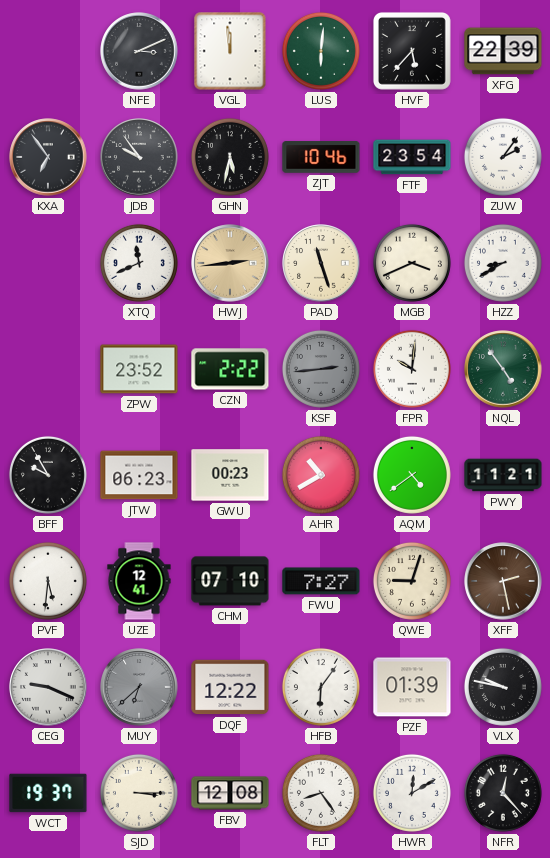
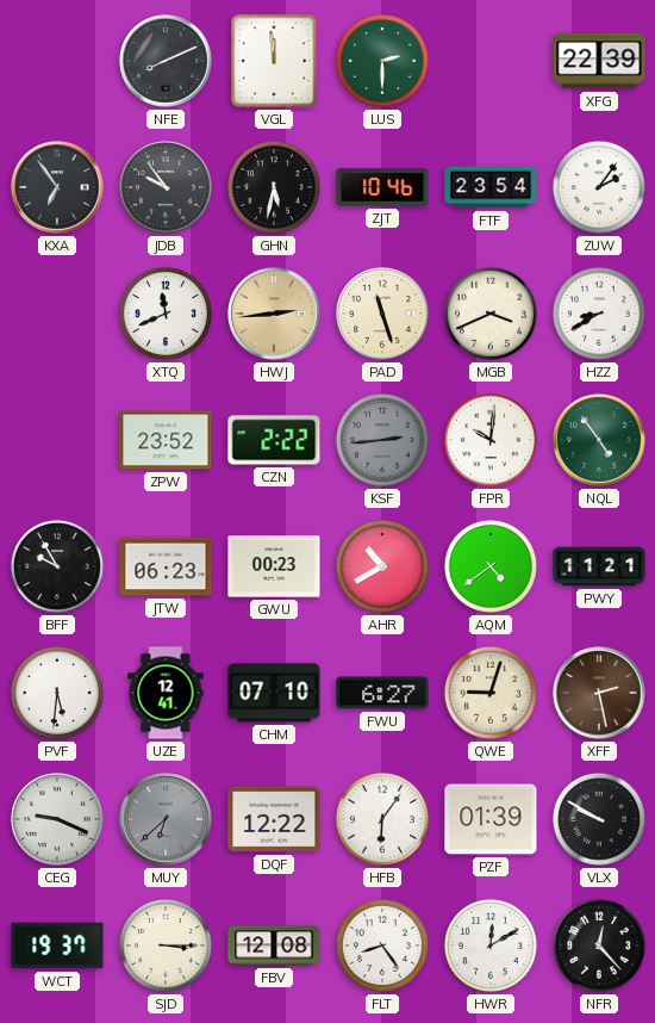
NFE: 3:11 -> 8:11 (166, 61)
LUS: 6:01 -> 2:30 (382, 61)
HVF: 5:37 -> none (412, 51)
FWU: 7:27 -> 6:27 (382, 693)
VLX: 9:47 -> 9:50 (599, 819)
